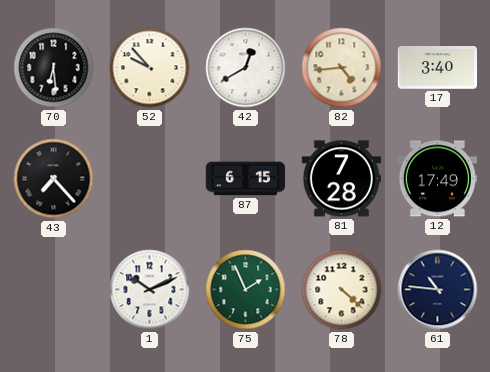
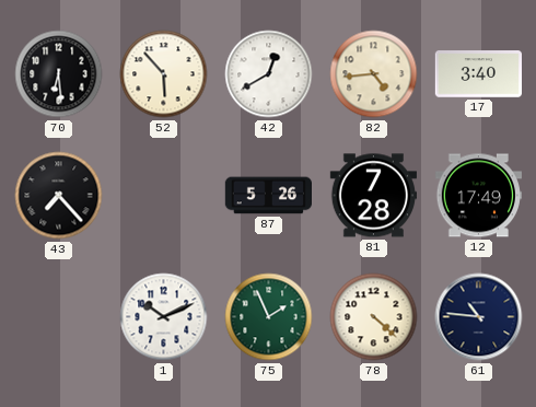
52: 9:53 -> 5:53 (164, 74)
87: 6:15 -> 5:26 (268, 196)
